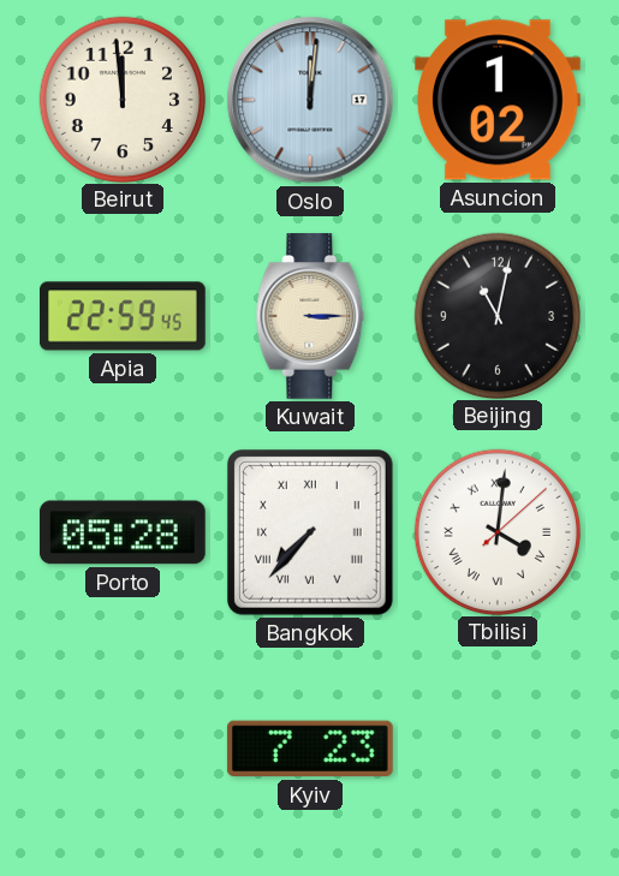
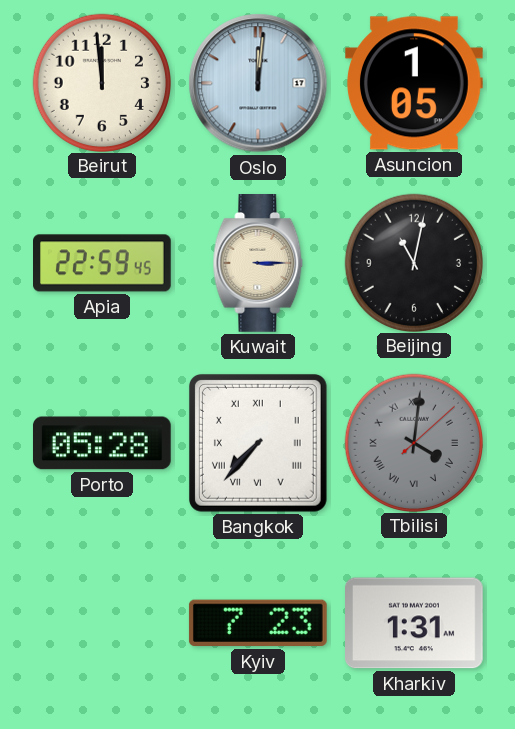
Asuncion: 1:02 -> 1:05 (415, 83)
Tbilisi dial: white -> grey (413, 442)
Kharkiv: none -> 1:31 (415, 623)
